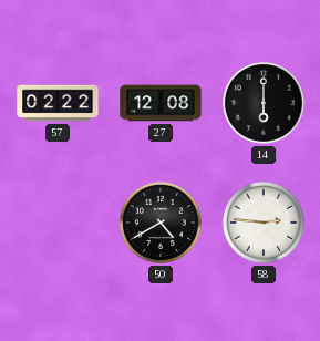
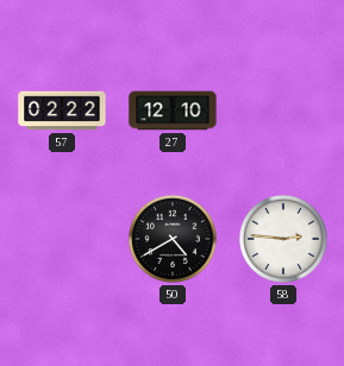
27: 12:08 -> 12:10 (173, 111)
14: 6:00 -> none (264, 103)
